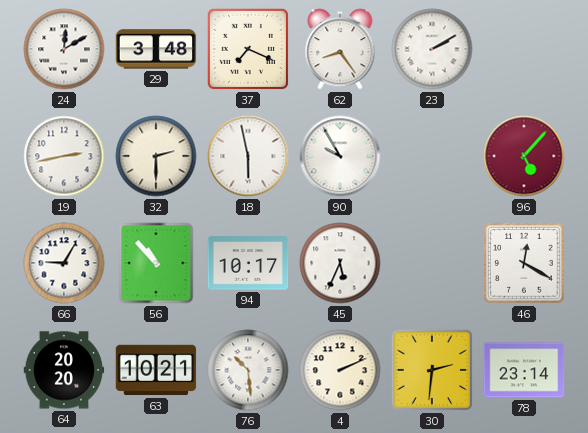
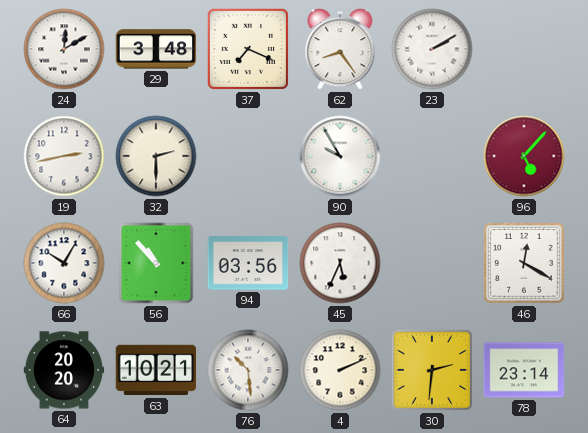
18: 5:58 -> none (248, 156)
66: 9:05 -> 10:05 (64, 263)
94: 10:17 -> 03:56 (248, 263)
